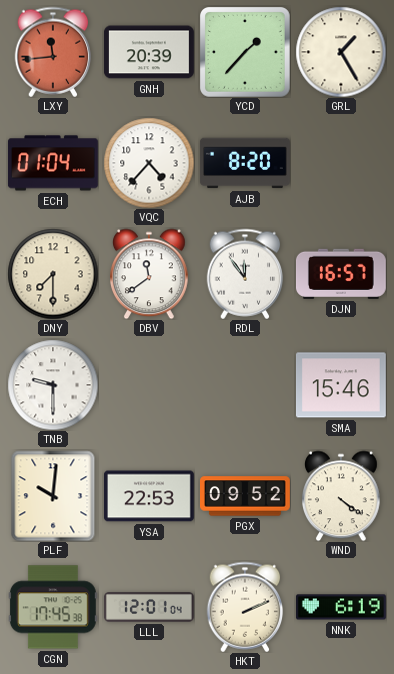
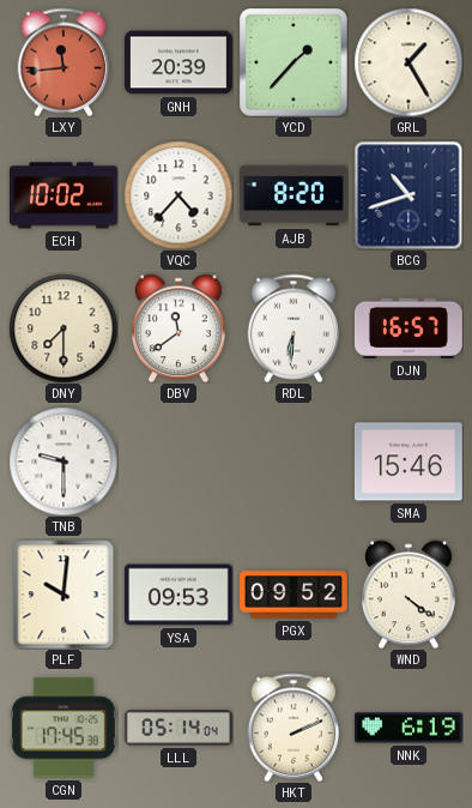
ECH: 01:04 -> 10:02 (63, 195)
BCG: none -> 10:42 (409, 195)
RDL: 11:54 -> 6:31 (294, 328)
YSA: 22:53 -> 09:53 (178, 595)
LLL: 12:01 -> 05:14 (178, 728)
